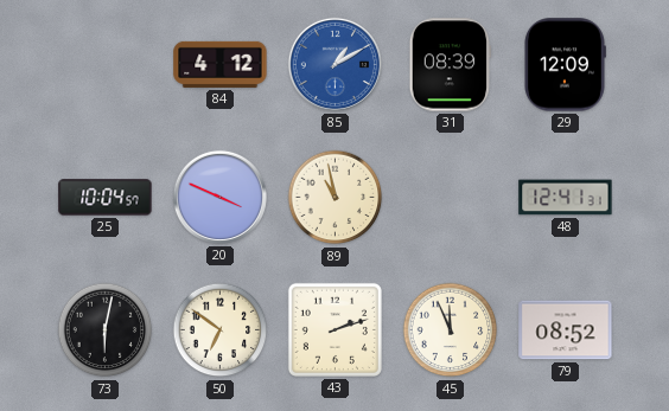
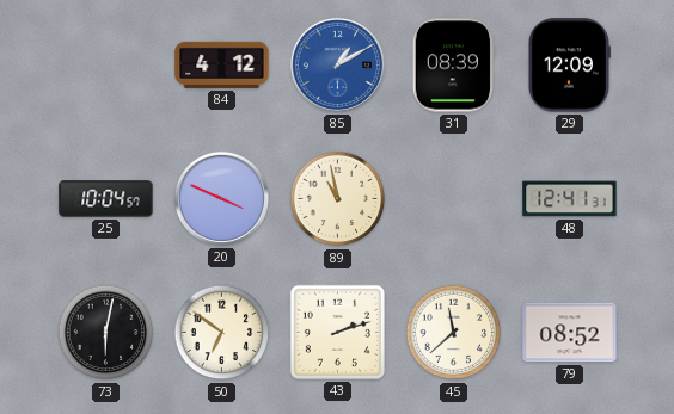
45: 11:56 -> 11:38 (454, 333)
